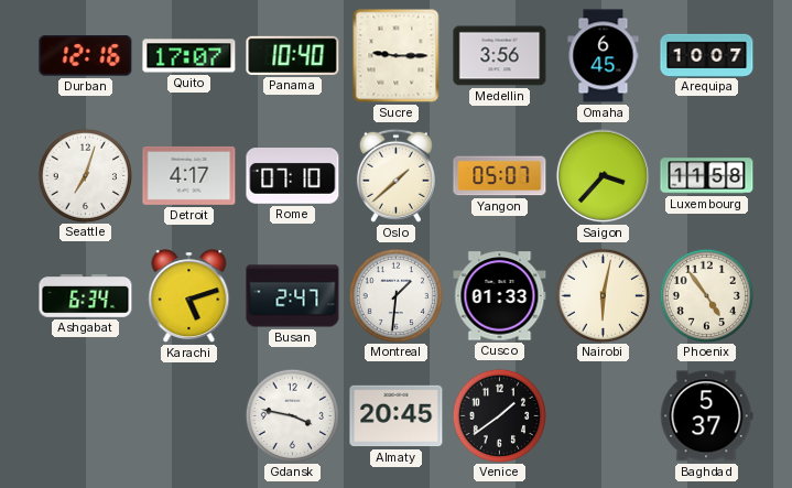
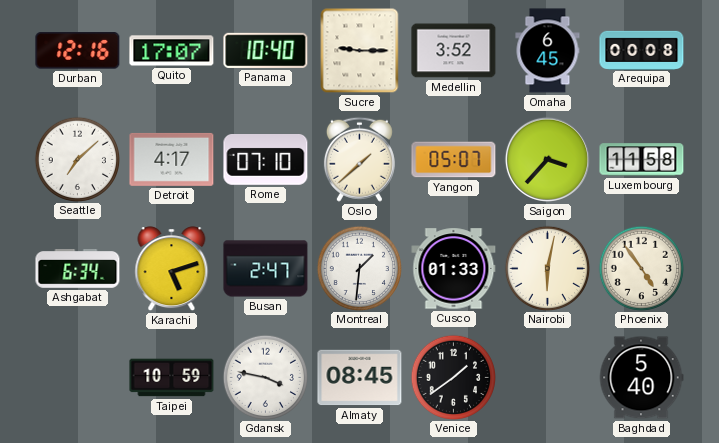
Medellin: 3:56 -> 3:52 (454, 51)
Arequipa: 10:07 -> 00:08 (642, 50)
Seattle: 7:03 -> 7:08 (77, 159)
Taipei: none -> 10:59 (172, 378)
Almaty: 20:45 -> 08:45 (360, 378)
Baghdad: 5:37 -> 5:40 (641, 378)
